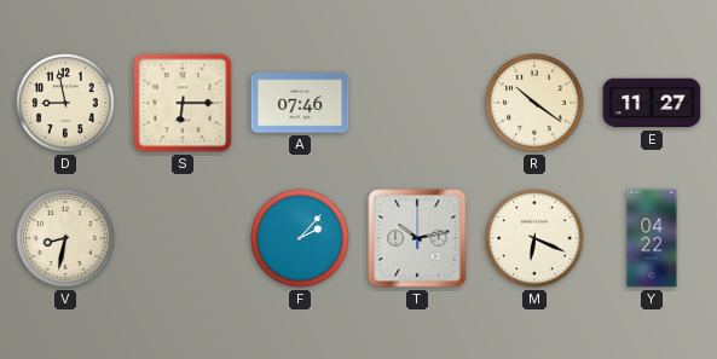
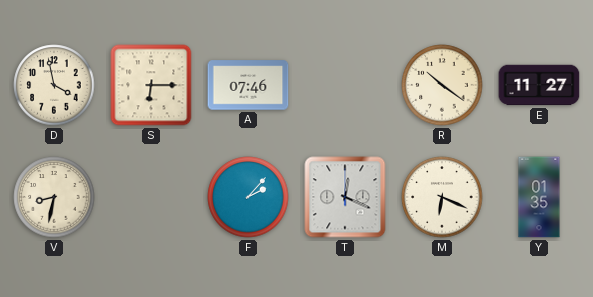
D: 8:58 -> 3:58 (54, 85)
T: 10:13 -> 12:19 (345, 197)
Y: 04:22 -> 01:35 (539, 197)
